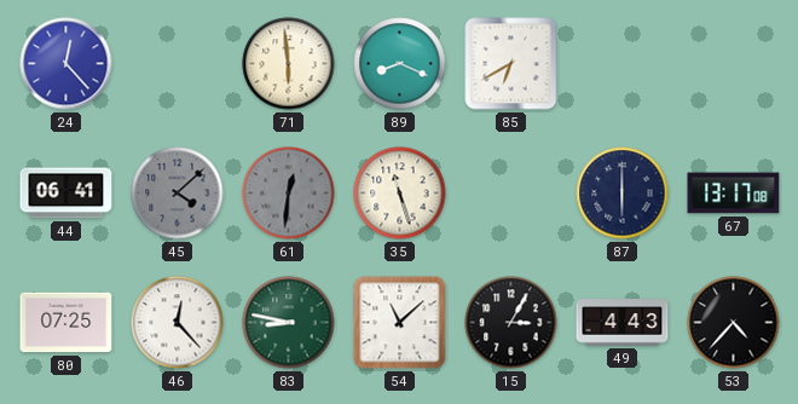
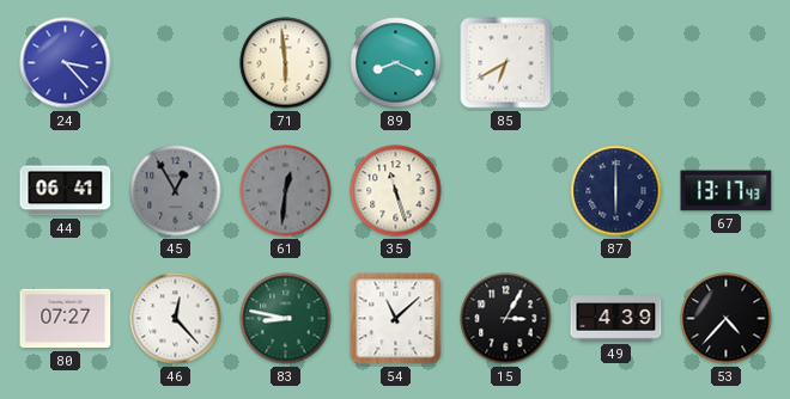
24: 12:23 -> 3:23 (66, 63)
45: 4:08 -> 12:55 (176, 191)
67: 13:17:08 -> 13:17:43 (727, 191)
80: 07:25 -> 07:27 (66, 319)
49: 4:43 -> 4:39 (616, 319)
